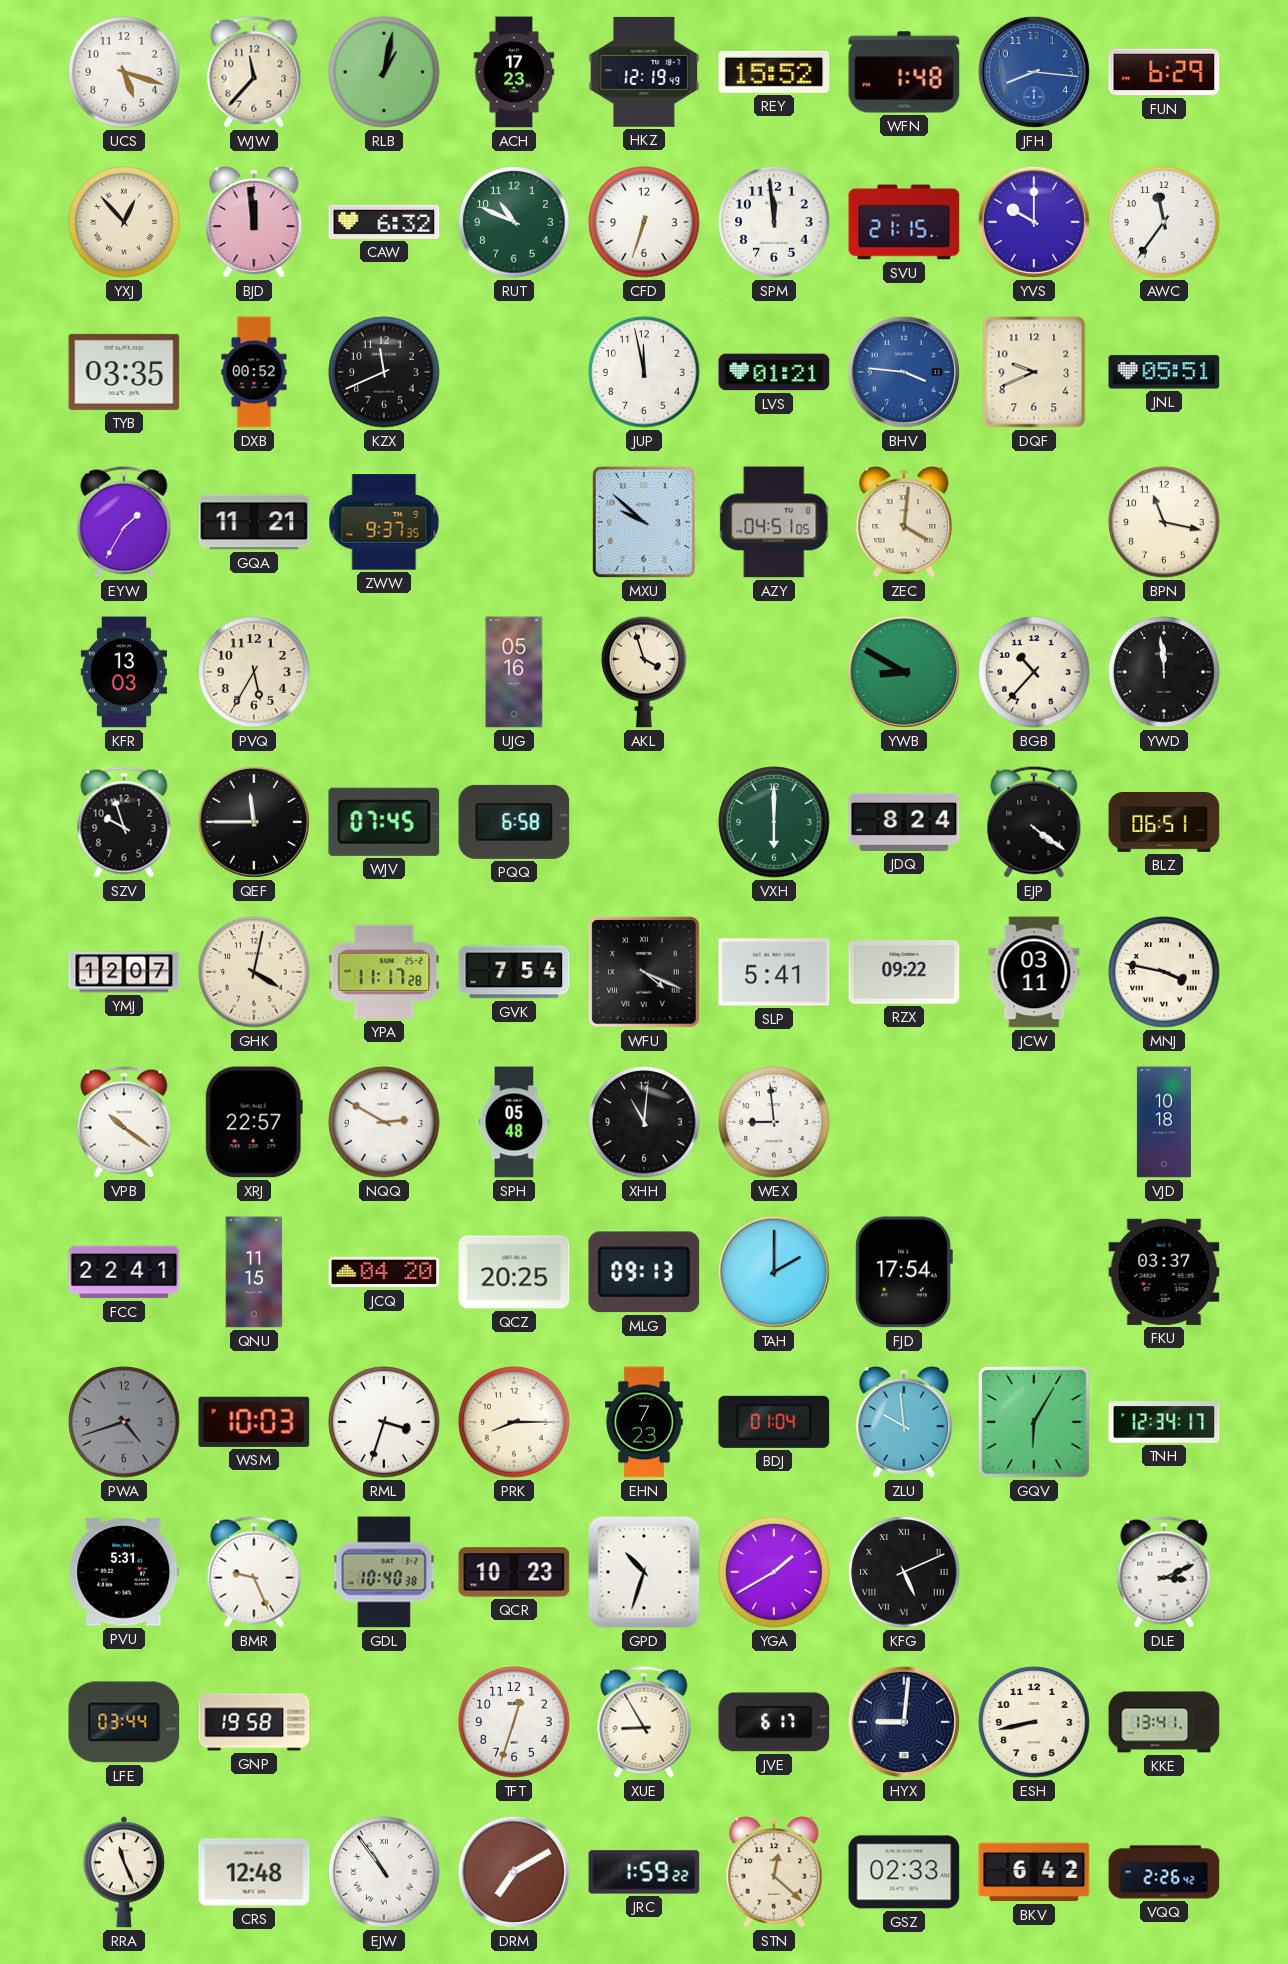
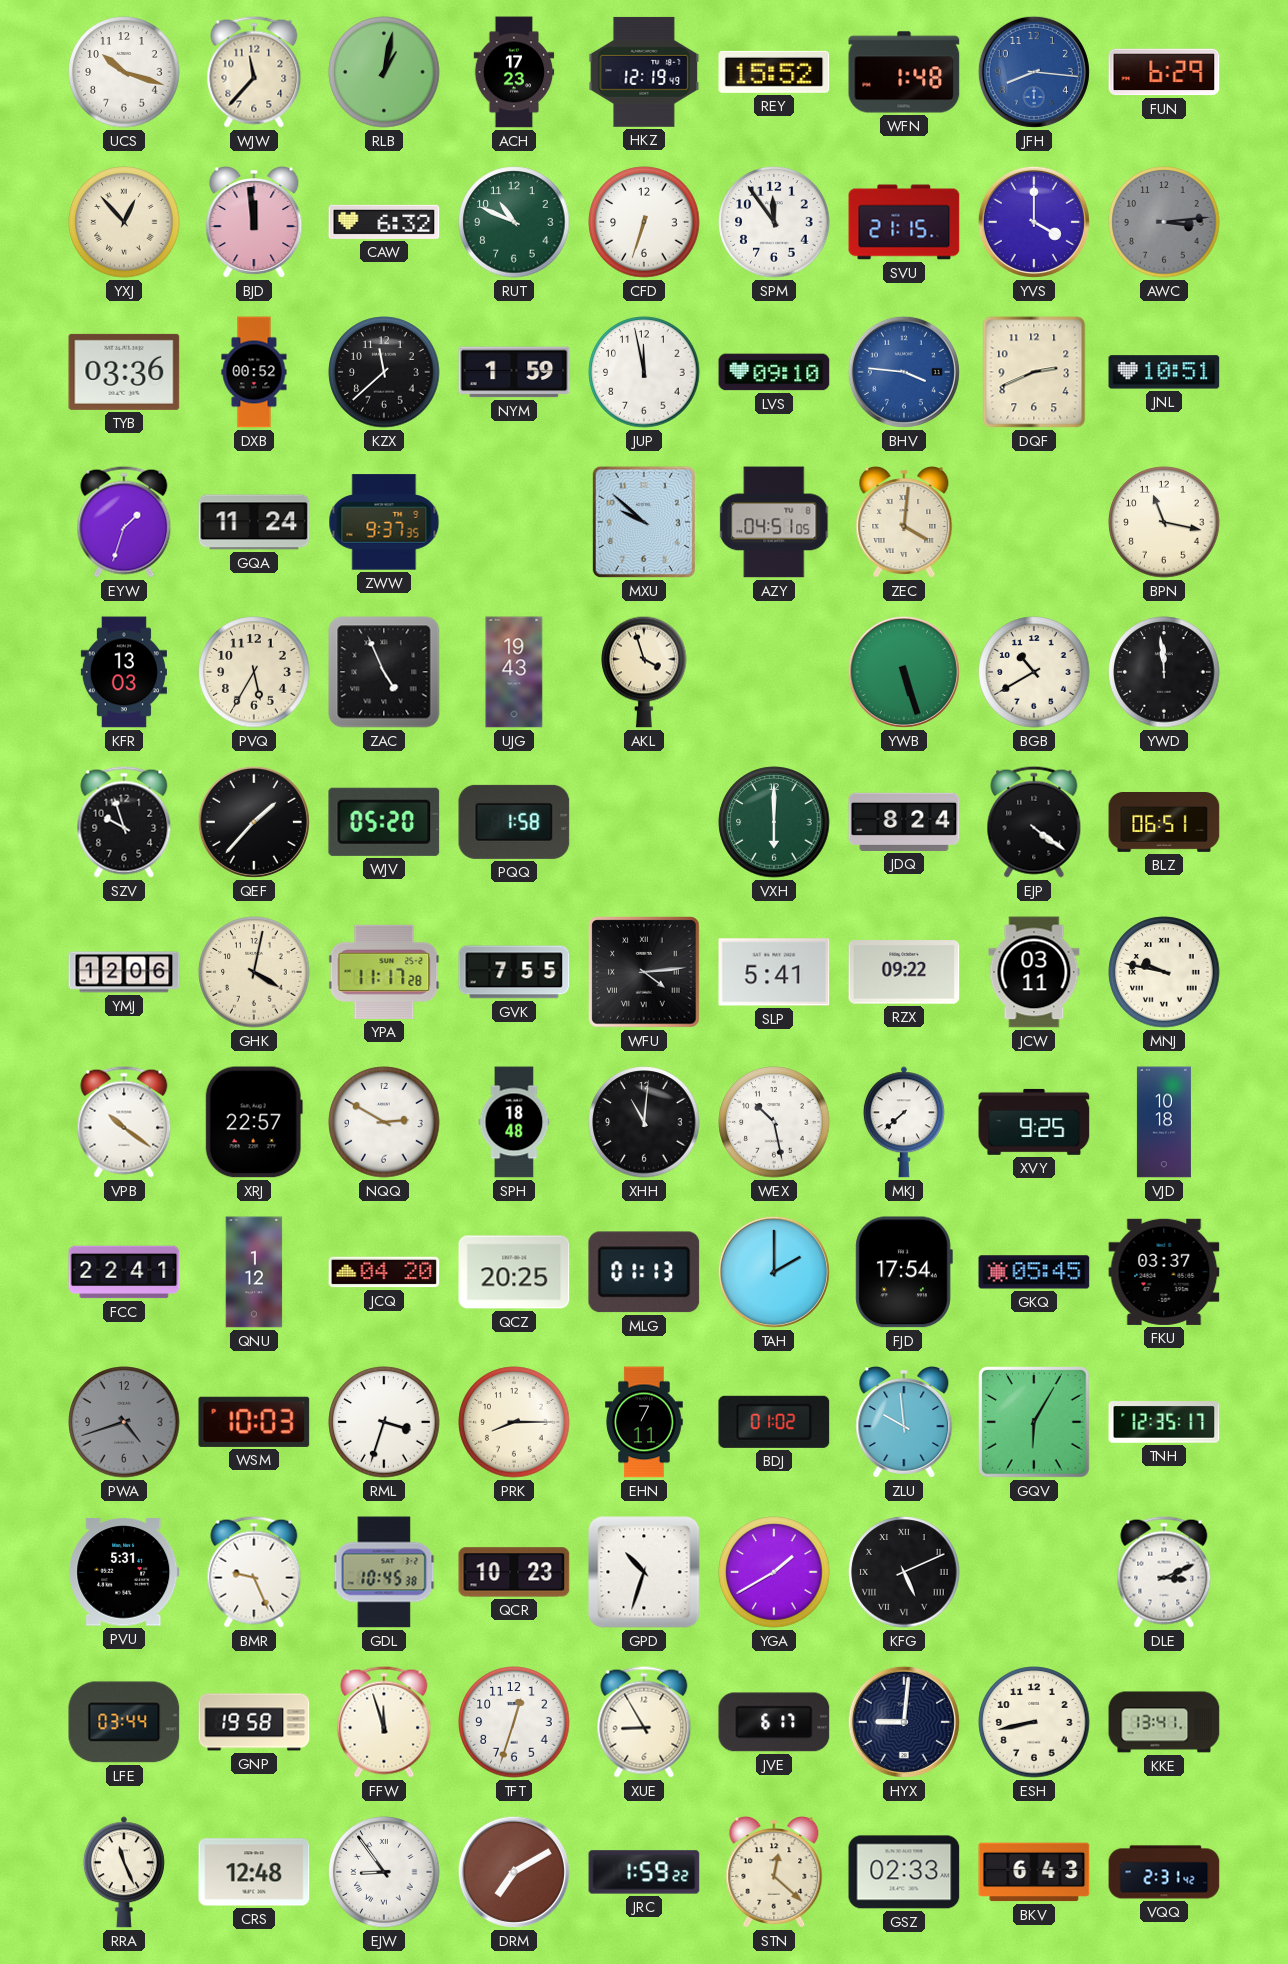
UCS: 5:18 -> 10:18 (124, 72)
SPM: 11:59 -> 11:54 (774, 222)
YVS: 10:00 -> 4:00 (1034, 222)
AWC: 11:36 -> 3:14 (1164, 222)
AWC dial: white -> grey (1164, 222)
TYB: 03:35 -> 03:36 (124, 372)
KZX: 11:41 -> 11:38 (384, 372)
NYM: none -> 1:59 (514, 372)
LVS: 01:21 -> 09:10 (774, 372)
DQF: 9:41 -> 2:41 (1034, 372)
JNL: 05:51 -> 10:51 (1164, 372)
EYW: 1:35 -> 1:33 (124, 522)
GQA: 11:21 -> 11:24 (254, 522)
ZAC: none -> 4:56 (384, 672)
UJG: 05:16 -> 19:43 (514, 672)
YWB: 8:50 -> 5:27 (904, 672)
BGB: 10:37 -> 10:40 (1034, 672)
QEF: 11:45 -> 1:37 (254, 822)
WJV: 07:45 -> 05:20 (384, 822)
PQQ: 6:58 -> 1:58 (514, 822)
YMJ: 12:07 -> 12:06 (124, 972)
GVK: 7:54 -> 7:55 (514, 972)
WFU: 4:19 -> 4:14 (644, 972)
MNJ: 3:47 -> 9:47 (1164, 972)
SPH: 05:48 -> 18:48 (514, 1122)
WEX: 8:59 -> 10:28 (774, 1122)
MKJ: none -> 7:38 (904, 1122)
XVY: none -> 9:25 (1034, 1122)
QNU: 11:15 -> 1:12 (254, 1272)
MLG: 09:13 -> 01:13 (644, 1272)
GKQ: none -> 05:45 (1034, 1272)
EHN: 7:23 -> 7:11 (644, 1422)
BDJ: 01:04 -> 01:02 (774, 1422)
TNH: 12:34 -> 12:35 (1164, 1422)
GDL: 10:40 -> 10:45 (384, 1572)
FFW: none -> 11:57 (384, 1722)
EJW: 10:54 -> 8:54 (384, 1872)
BKV: 6:42 -> 6:43 (1034, 1872)
VQQ: 2:26 -> 2:31 (1164, 1872)
